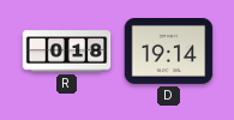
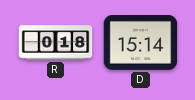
D: 19:14 -> 15:14 (141, 43)
